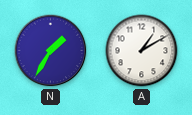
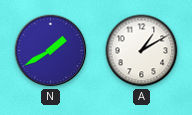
N: 1:35 -> 1:40 (51, 51)
